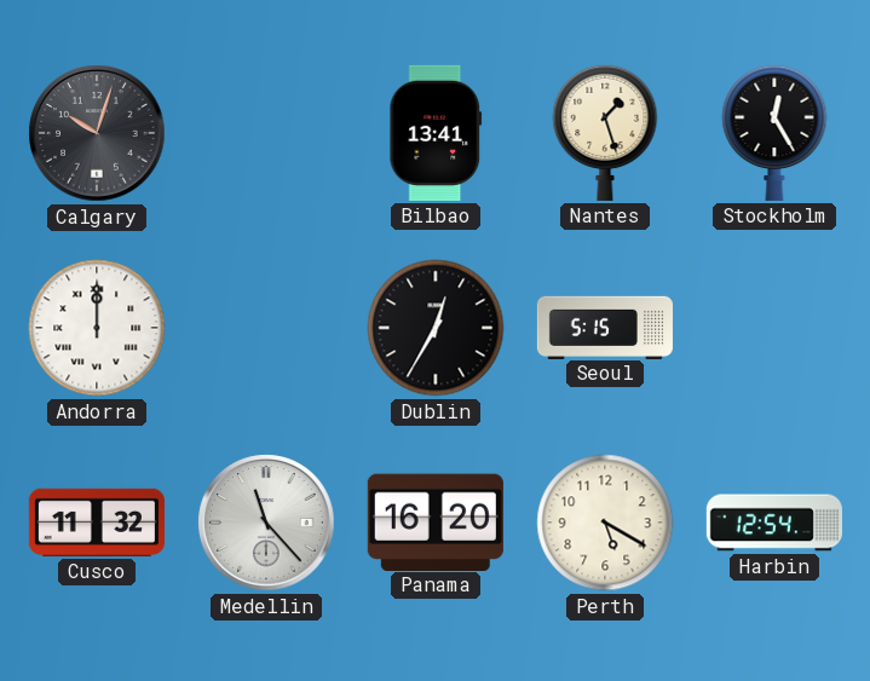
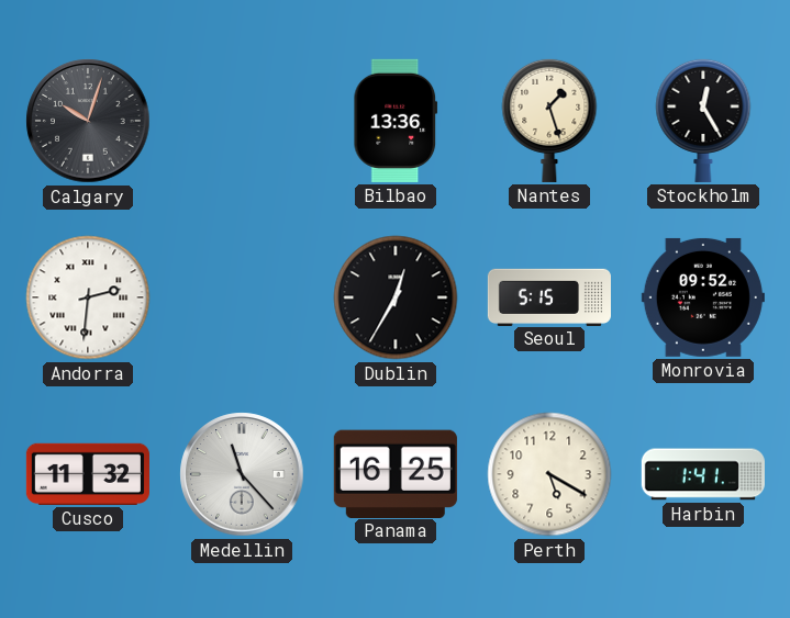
Bilbao: 13:41 -> 13:36 (396, 121)
Andorra: 12:00 -> 2:31 (88, 297)
Monrovia: none -> 09:52 (703, 297)
Panama: 16:20 -> 16:25 (396, 473)
Harbin: 12:54 -> 1:41 (703, 474)
